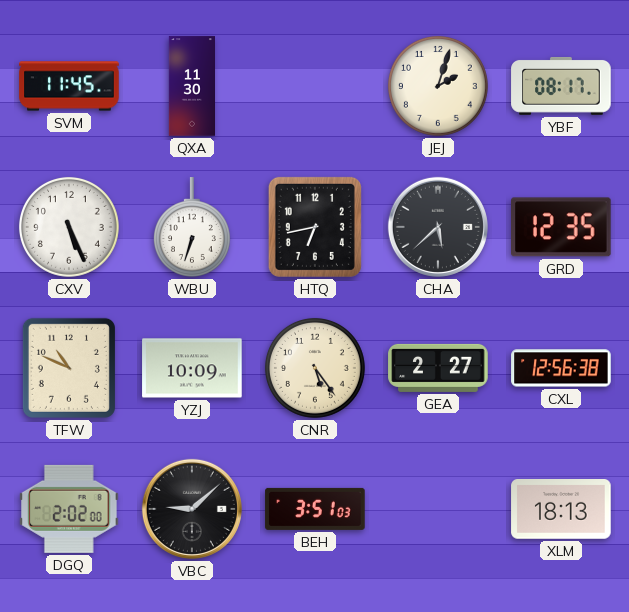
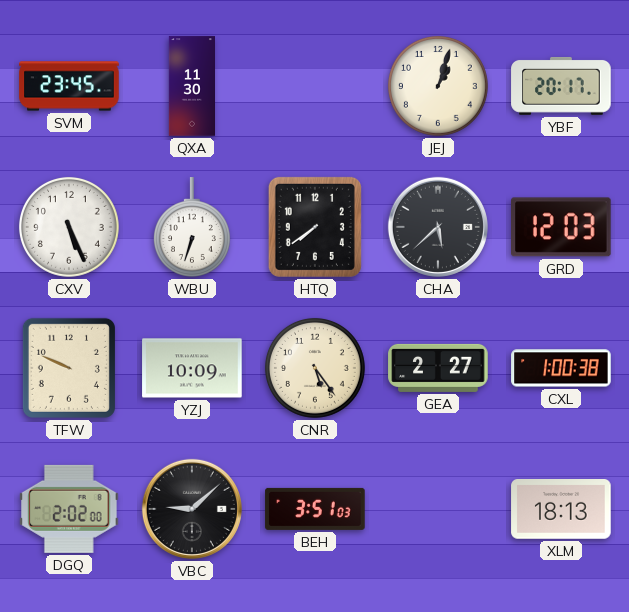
SVM: 11:45 -> 23:45 (69, 86)
JEJ: 2:03 -> 1:03 (438, 86)
YBF: 08:17 -> 20:17 (561, 86)
HTQ: 6:43 -> 7:39 (315, 227)
GRD: 12:35 -> 12:03 (562, 227)
TFW: 10:49 -> 9:49 (69, 368)
CXL: 12:56 -> 1:00 (561, 368)
